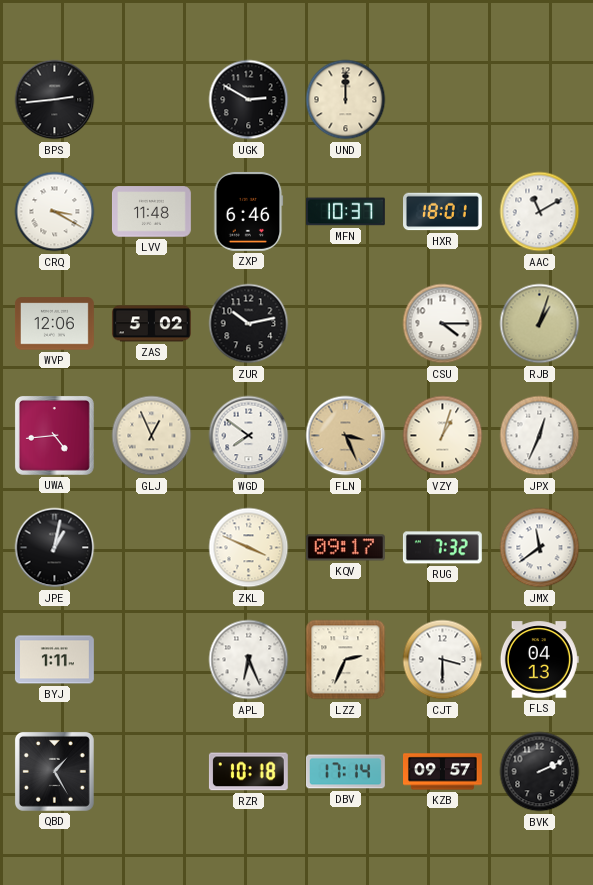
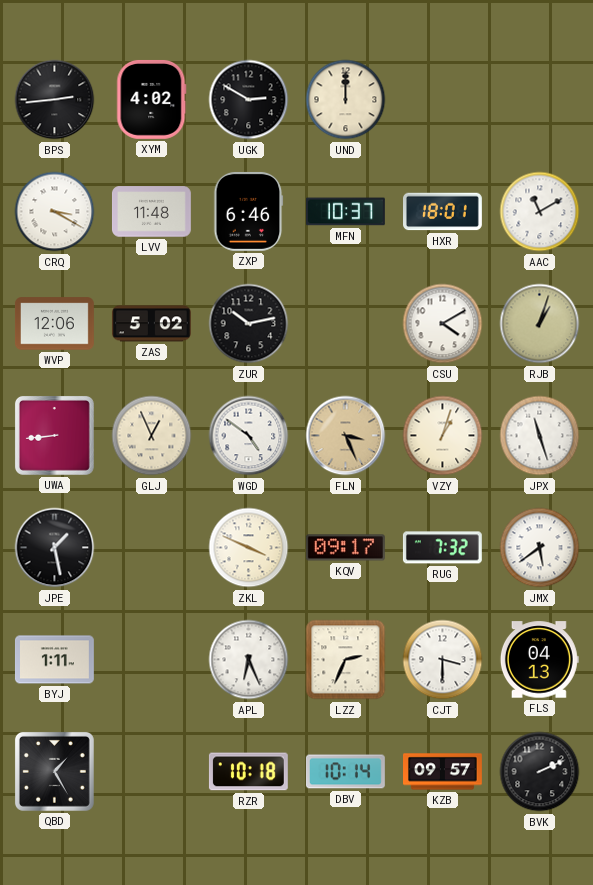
XYM: none -> 4:02 (152, 99)
CSU: 4:15 -> 4:10 (443, 324)
UWA: 4:44 -> 8:44 (54, 435)
WGD: 7:51 -> 4:51 (249, 436)
JPX: 12:34 -> 11:27 (540, 436)
JPE: 1:02 -> 1:28 (55, 548)
JMX: 11:39 -> 5:39 (540, 548)
DBV: 17:14 -> 10:14 (345, 772)
